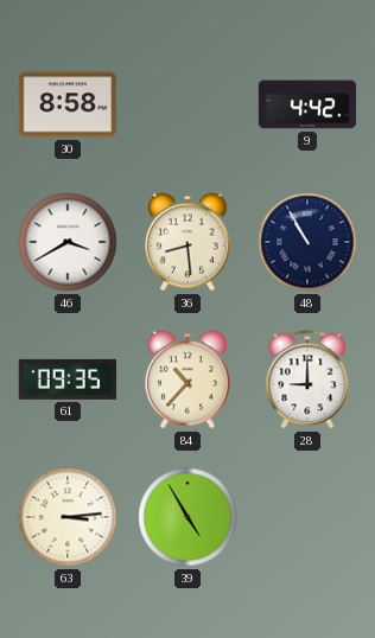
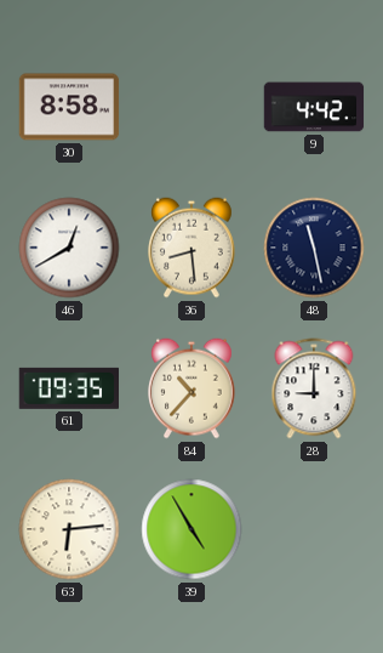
46: 3:40 -> 12:40 (69, 248)
48: 10:55 -> 11:28 (314, 248)
63: 3:14 -> 6:14 (69, 529)
